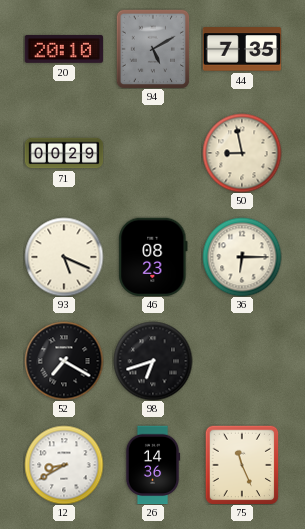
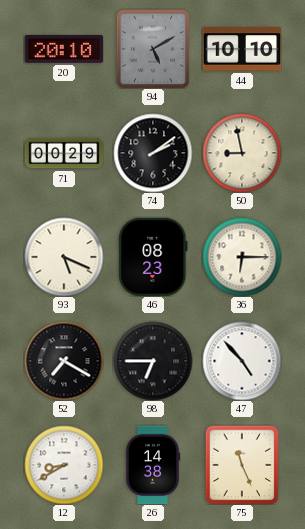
44: 7:35 -> 10:10 (242, 49)
74: none -> 2:09 (153, 153)
98: 6:42 -> 6:45 (153, 361)
47: none -> 4:53 (242, 361)
26: 14:36 -> 14:38 (153, 465)
